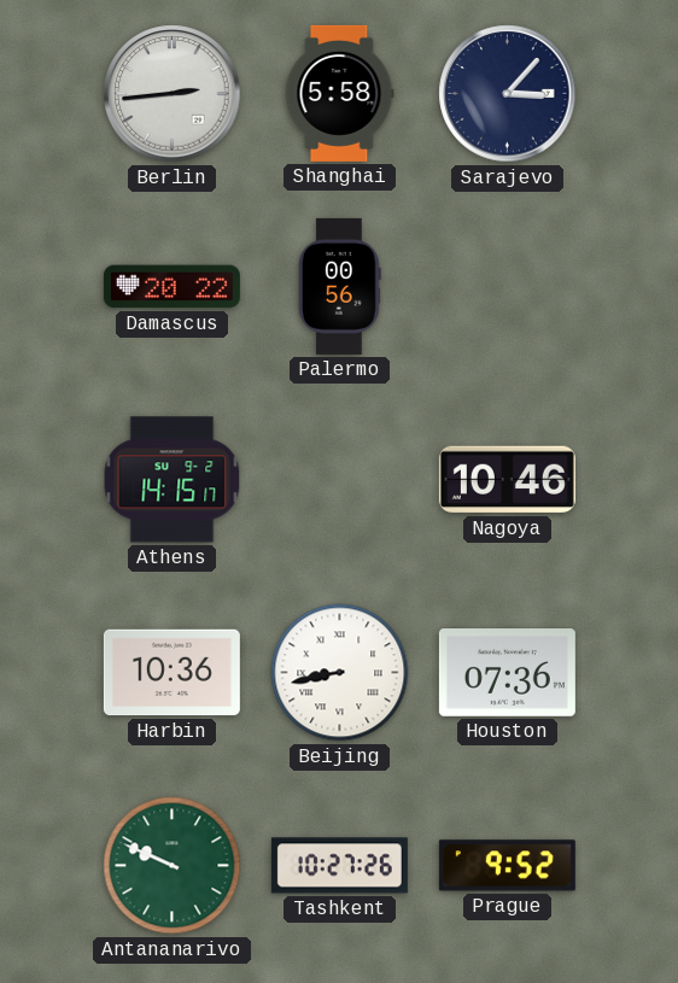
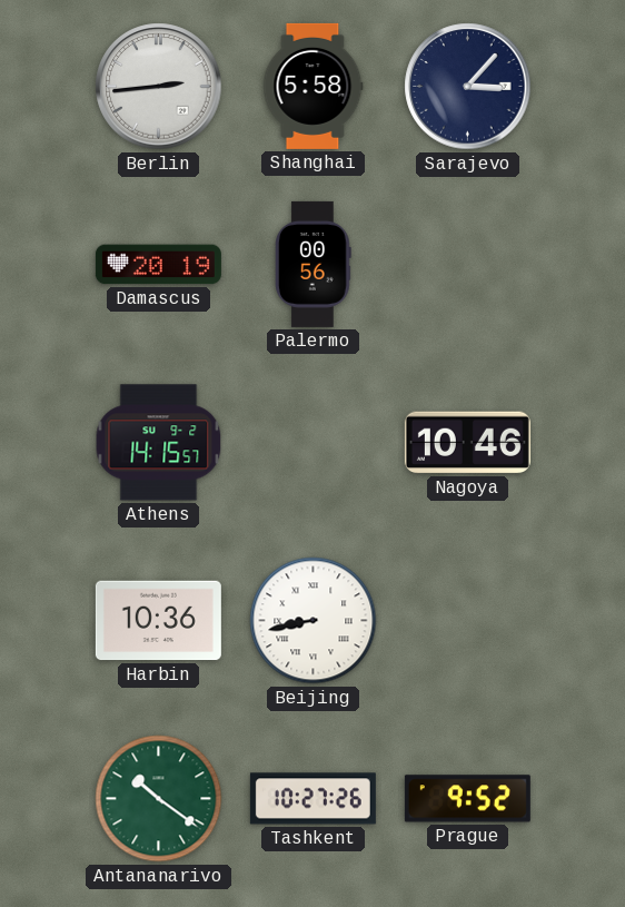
Damascus: 20:22 -> 20:19 (158, 265)
Athens: 14:15:17 -> 14:15:57 (159, 443)
Houston: 07:36 -> none (507, 673)
Antananarivo: 9:49 -> 10:21 (159, 799)
